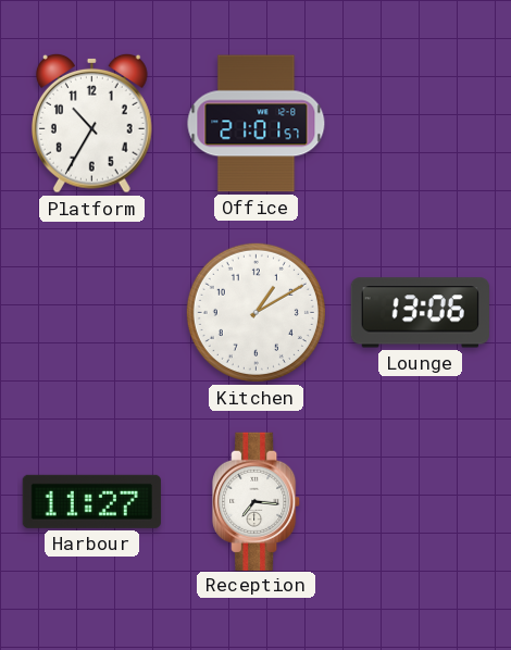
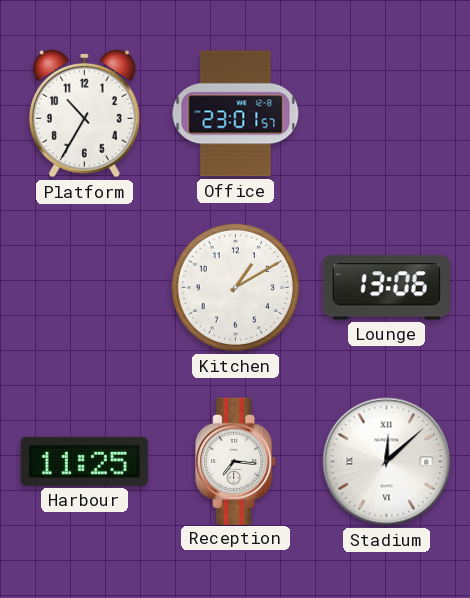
Office: 21:01 -> 23:01 (236, 114)
Harbour: 11:27 -> 11:25 (84, 461)
Stadium: none -> 12:08 (387, 462)
